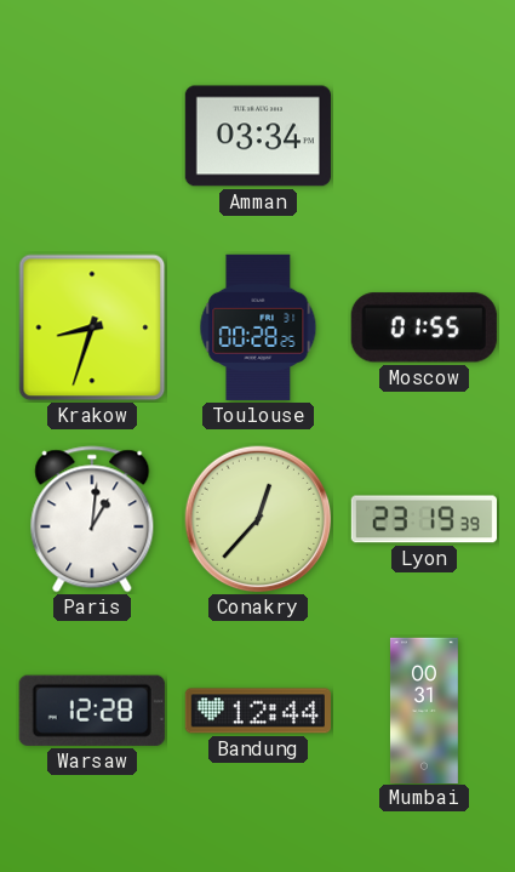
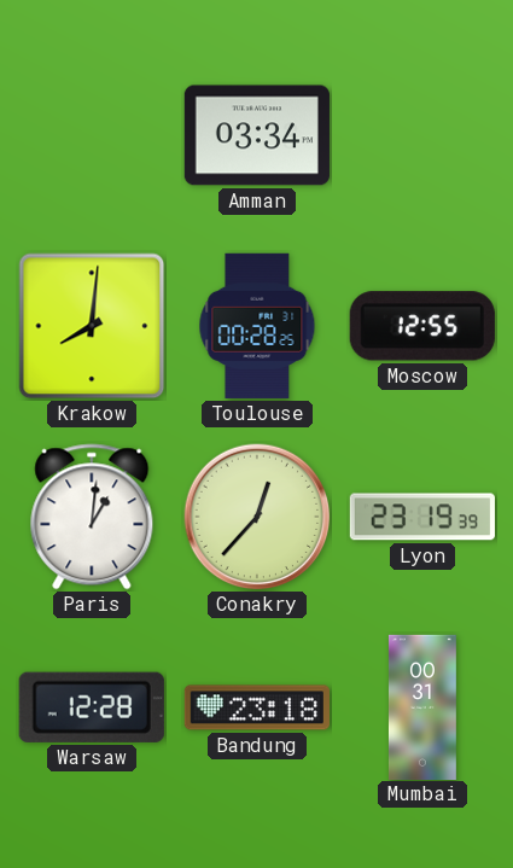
Krakow: 8:33 -> 8:01 (92, 326)
Moscow: 01:55 -> 12:55 (422, 326)
Bandung: 12:44 -> 23:18 (257, 707)
